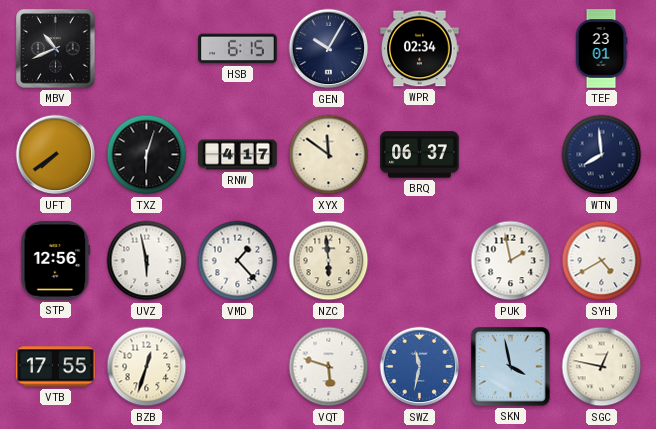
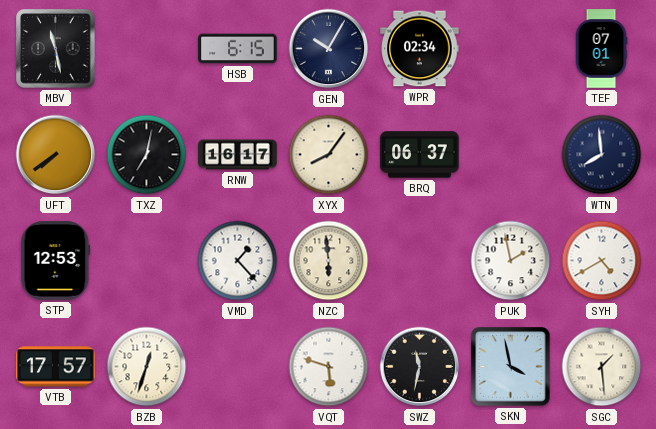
MBV: 10:41 -> 11:28 (56, 49)
TEF: 23:01 -> 07:01 (601, 49)
TXZ: 6:03 -> 7:02 (147, 155)
RNW: 4:17 -> 16:17 (238, 155)
XYX: 11:51 -> 8:06 (329, 155)
STP: 12:56 -> 12:53 (56, 261)
UVZ: 5:58 -> none (147, 261)
VTB: 17:55 -> 17:57 (56, 367)
SWZ dial: blue -> black (420, 367)
SGC: 12:47 -> 1:29 (602, 367)
